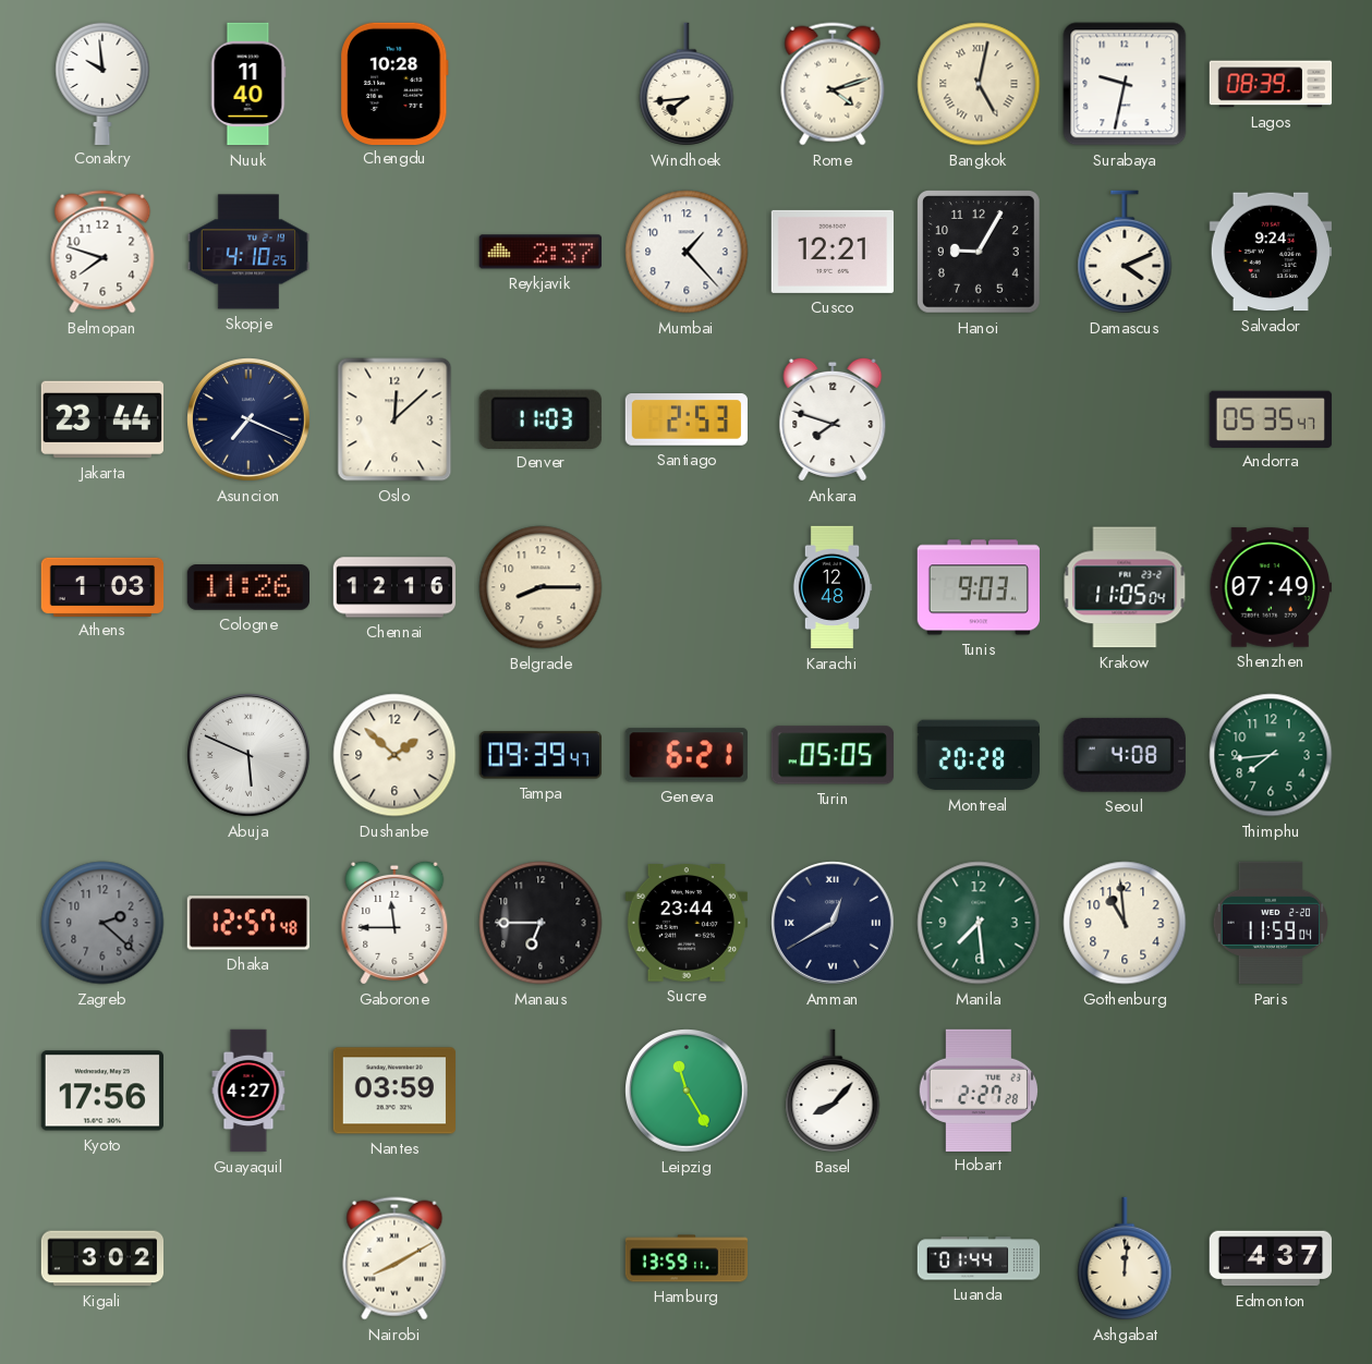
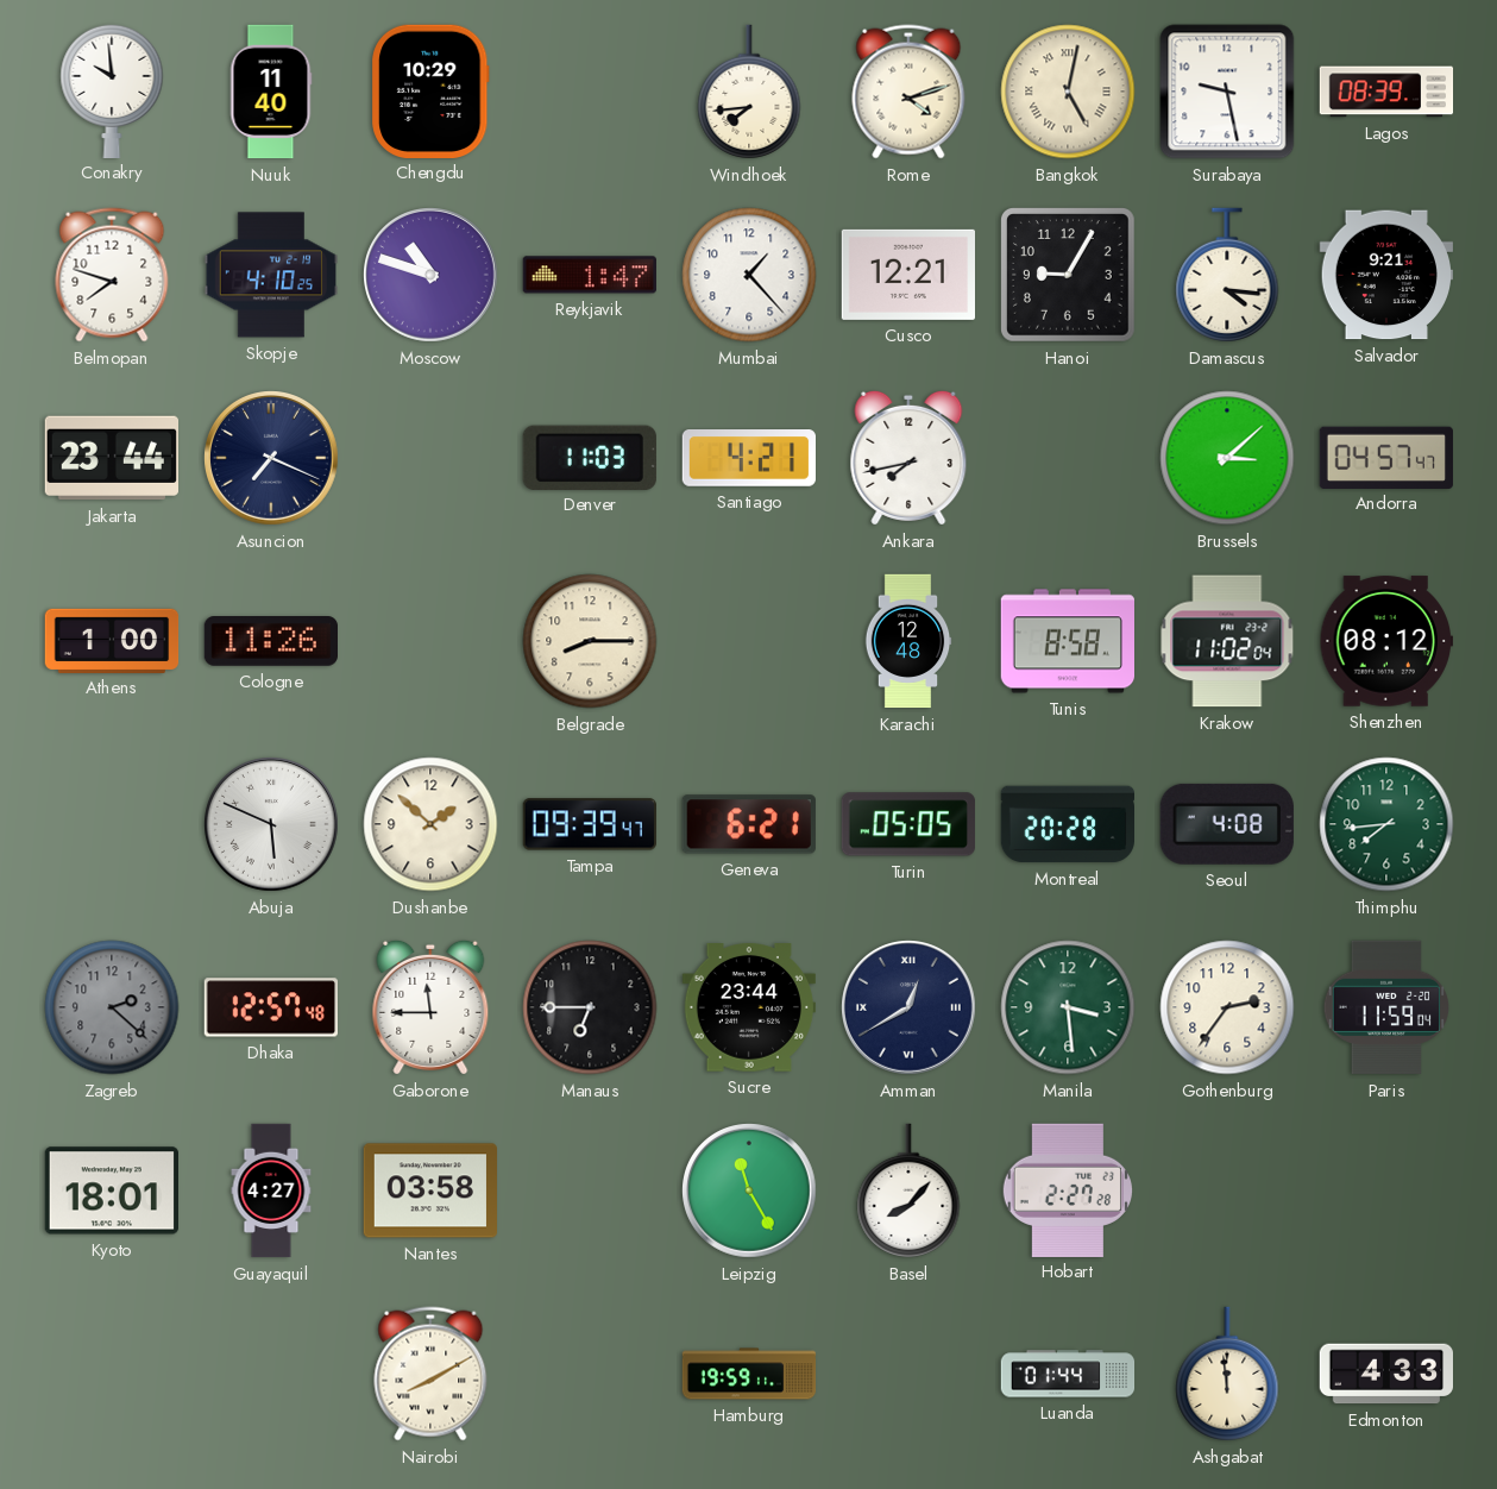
Chengdu: 10:28 -> 10:29 (432, 90)
Surabaya: 9:32 -> 9:28 (1227, 92)
Moscow: none -> 10:48 (432, 276)
Reykjavik: 2:37 -> 1:47 (590, 275)
Damascus: 4:11 -> 4:16 (1227, 275)
Salvador: 9:24 -> 9:21 (1385, 275)
Oslo: 12:08 -> none (394, 419)
Santiago: 2:53 -> 4:21 (748, 458)
Ankara: 7:48 -> 7:43 (908, 458)
Brussels: none -> 3:08 (1227, 458)
Andorra: 05:35 -> 04:57 (1386, 457)
Athens: 1:03 -> 1:00 (112, 640)
Chennai: 12:16 -> none (394, 587)
Tunis: 9:03 -> 8:58 (1068, 641)
Krakow: 11:05 -> 11:02 (1227, 641)
Shenzhen: 07:49 -> 08:12 (1385, 641)
Manila: 7:29 -> 3:29 (1068, 1007)
Gothenburg: 10:59 -> 2:36 (1227, 1007)
Kyoto: 17:56 -> 18:01 (111, 1190)
Nantes: 03:59 -> 03:58 (429, 1190)
Kigali: 3:02 -> none (102, 1258)
Hamburg: 13:59 -> 19:59 (749, 1374)
Ashgabat: 12:01 -> 11:59 (1227, 1374)
Edmonton: 4:37 -> 4:33 (1385, 1374)
